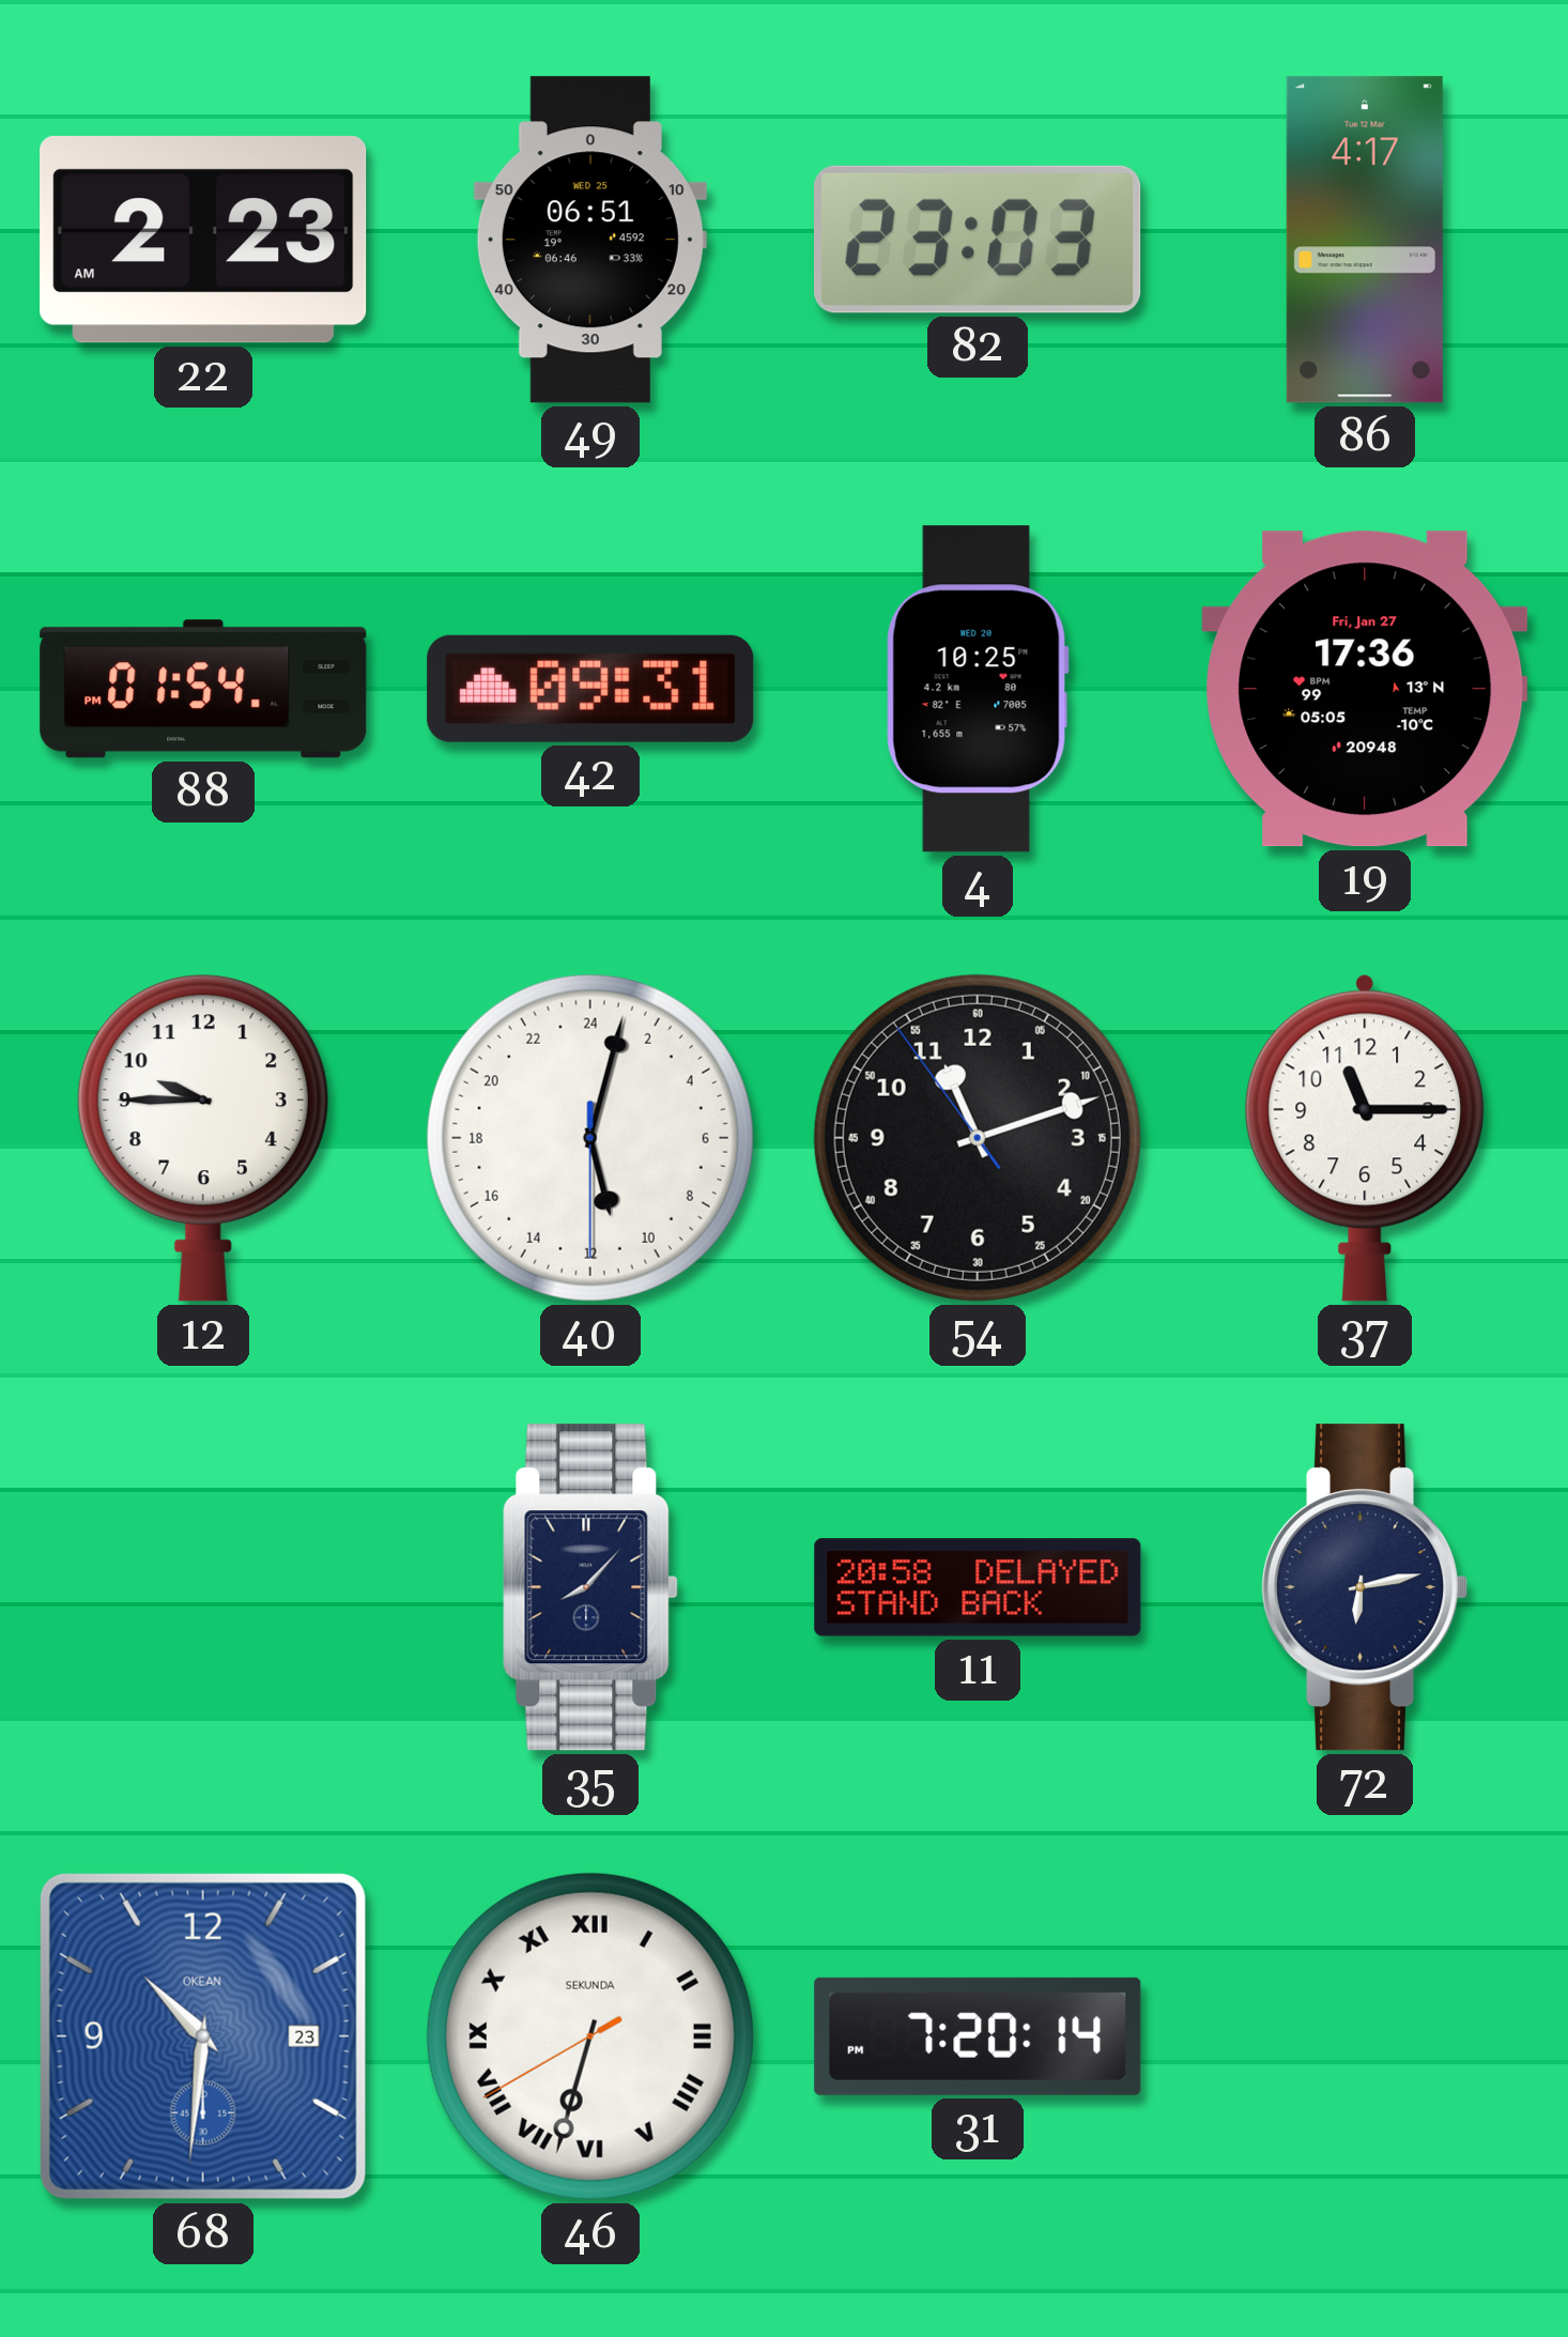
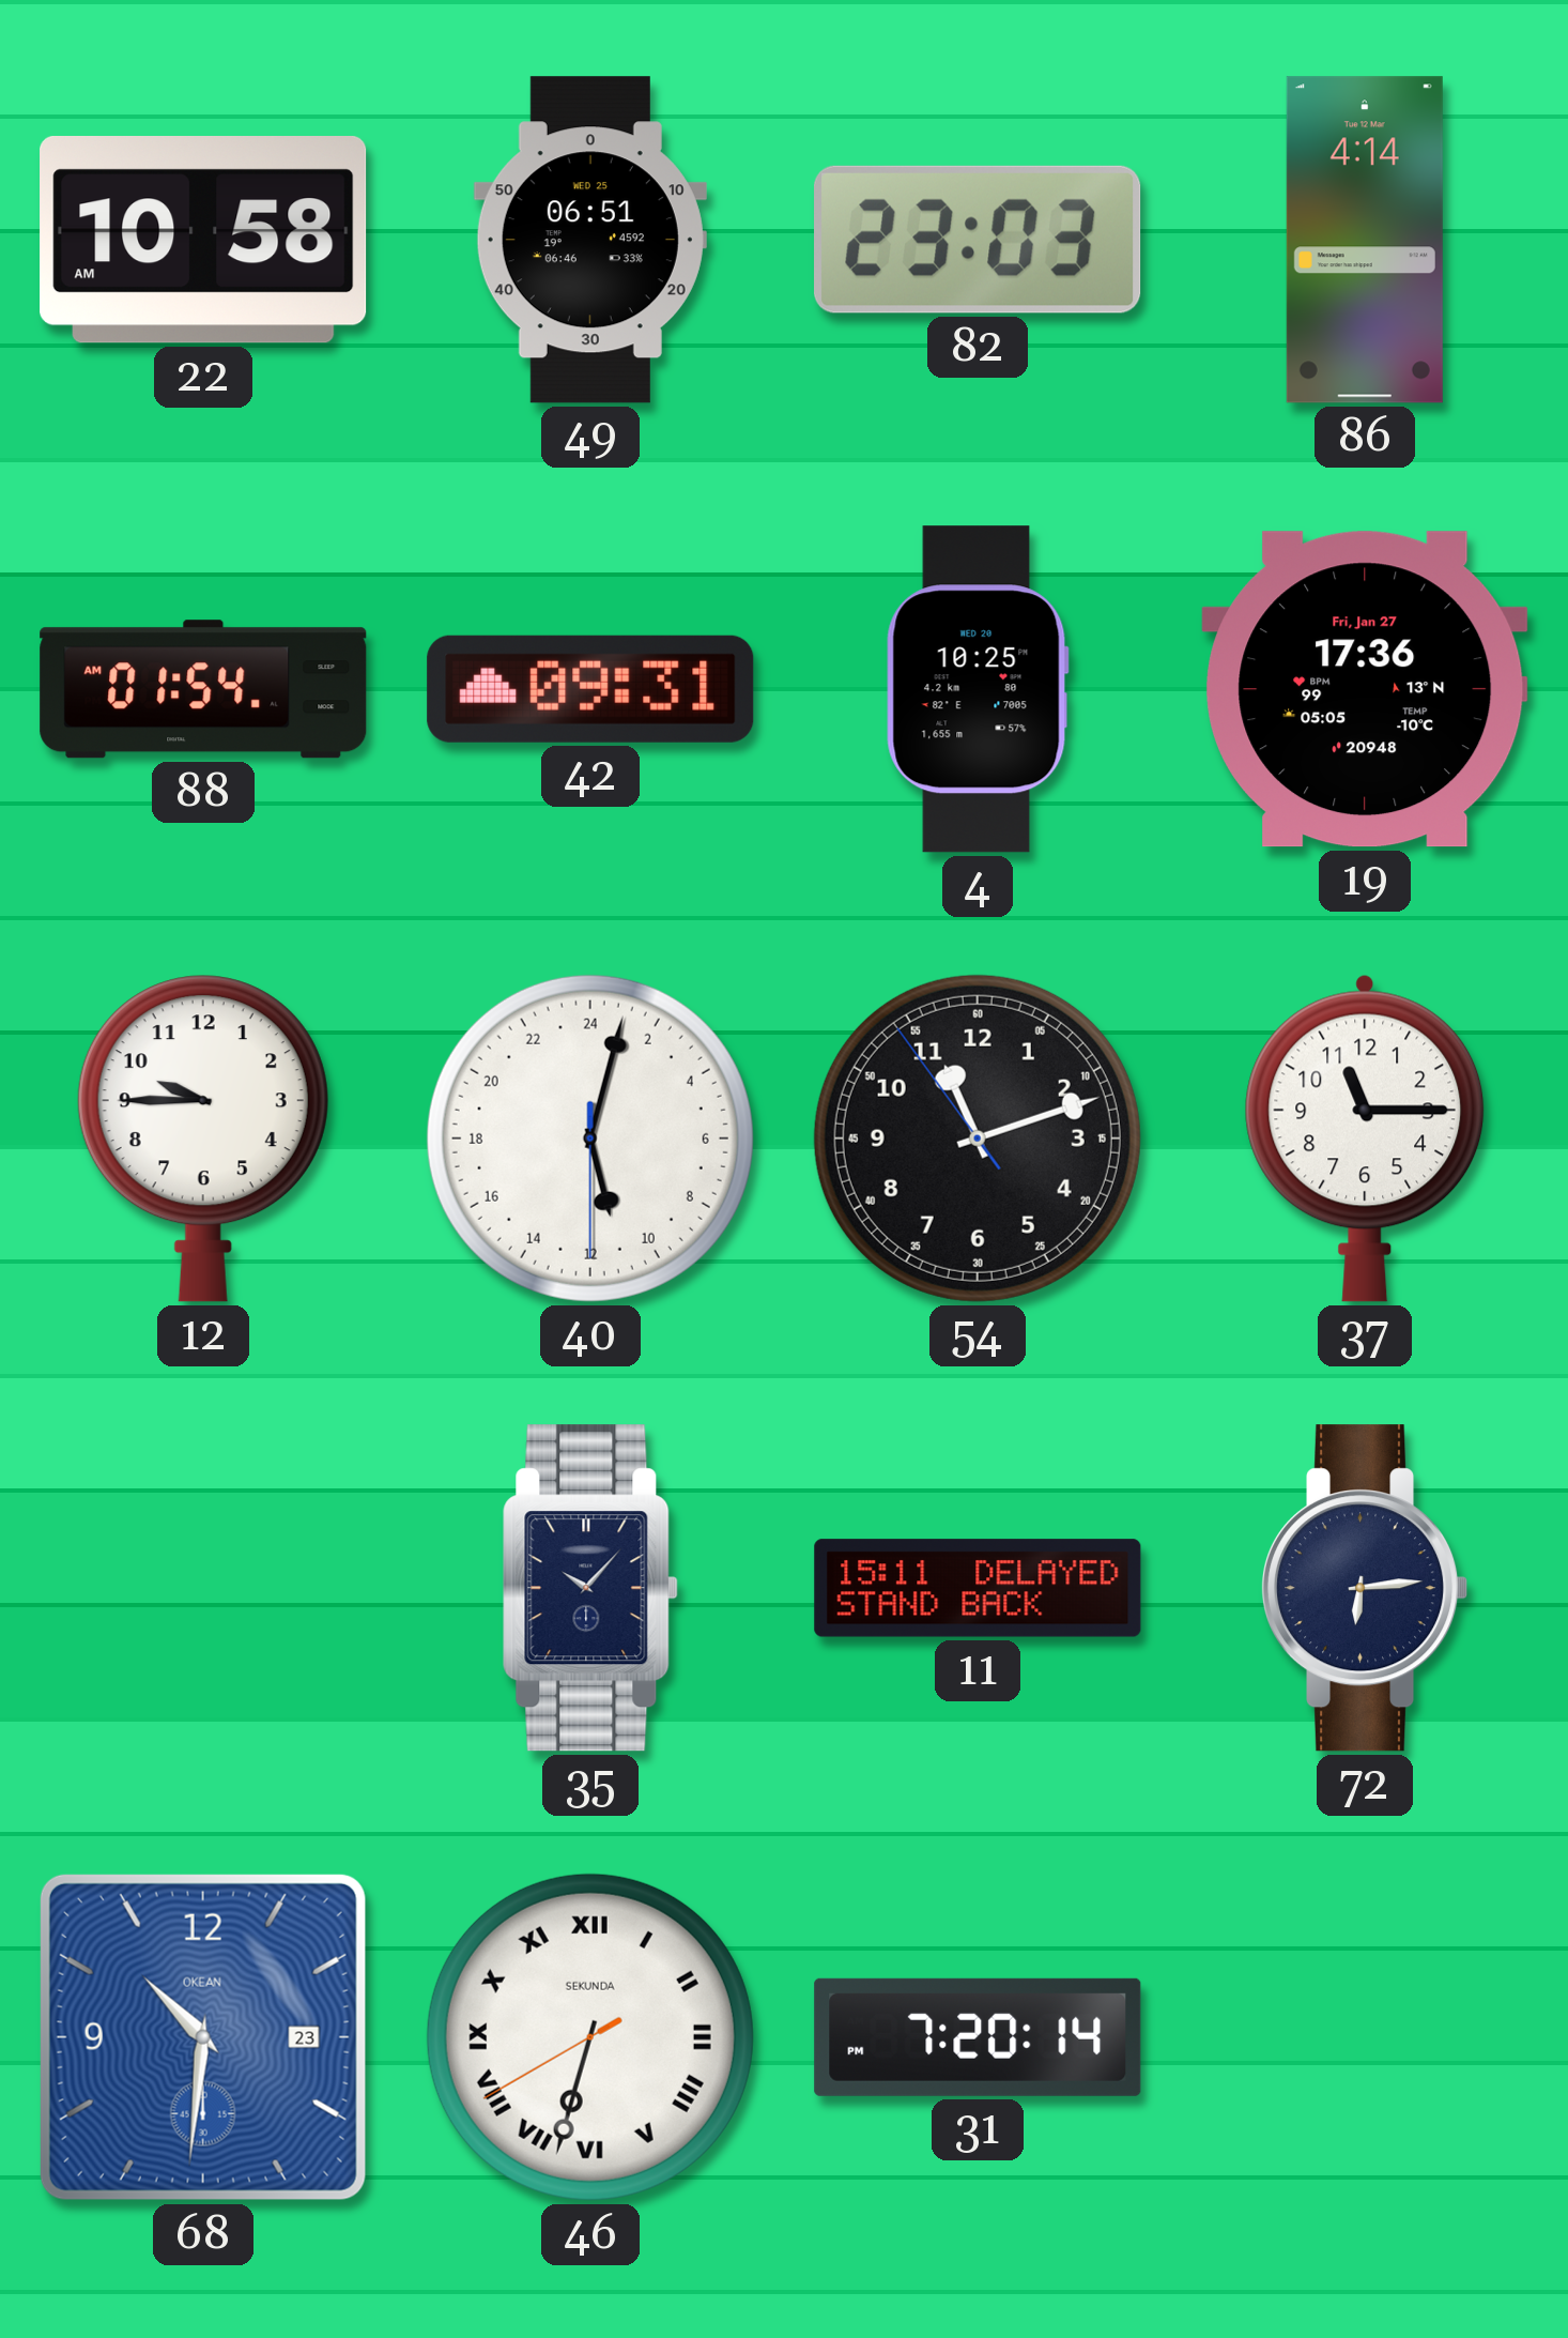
22: 2:23 -> 10:58 (203, 241)
86: 4:17 -> 4:14 (1365, 240)
88: 01:54 PM -> 01:54 AM (203, 689)
35: 8:07 -> 10:07 (590, 1588)
11: 20:58 -> 15:11 (978, 1588)
72: 6:13 -> 6:14 (1366, 1588)
